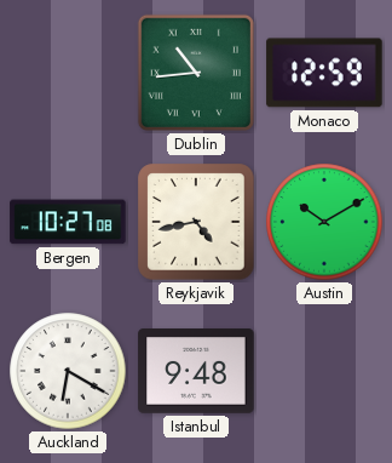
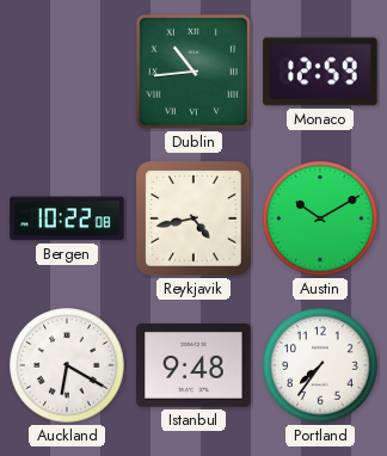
Bergen: 10:27 -> 10:22 (67, 218)
Portland: none -> 7:36 (320, 365)
